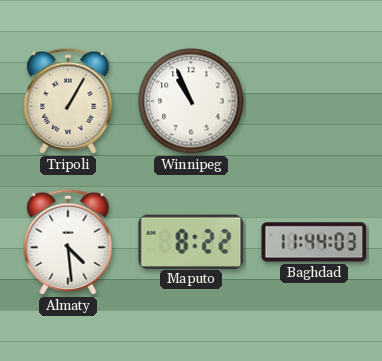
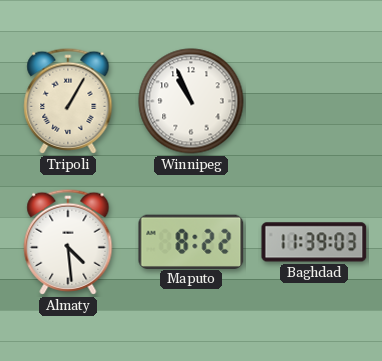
Baghdad: 11:44 -> 11:39 (314, 242)
